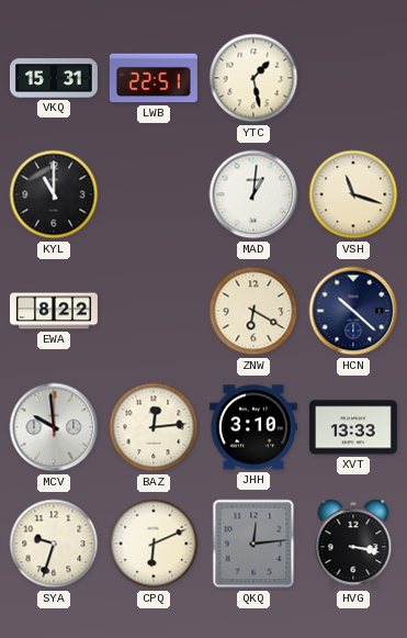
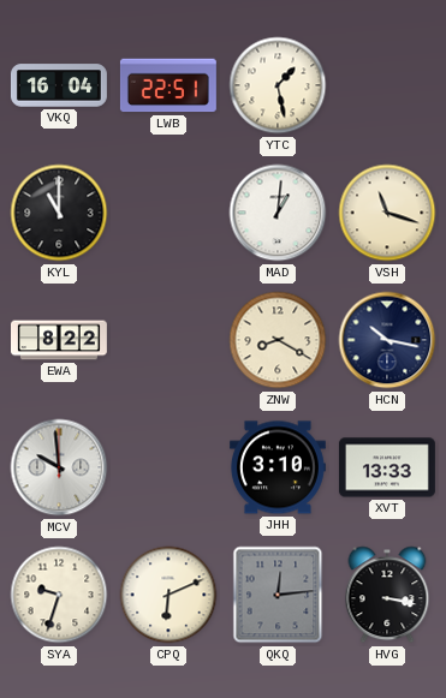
VKQ: 15:31 -> 16:04 (59, 85)
ZNW: 6:20 -> 8:20 (278, 340)
HCN: 10:22 -> 10:17 (387, 340)
BAZ: 12:14 -> none (154, 427)
